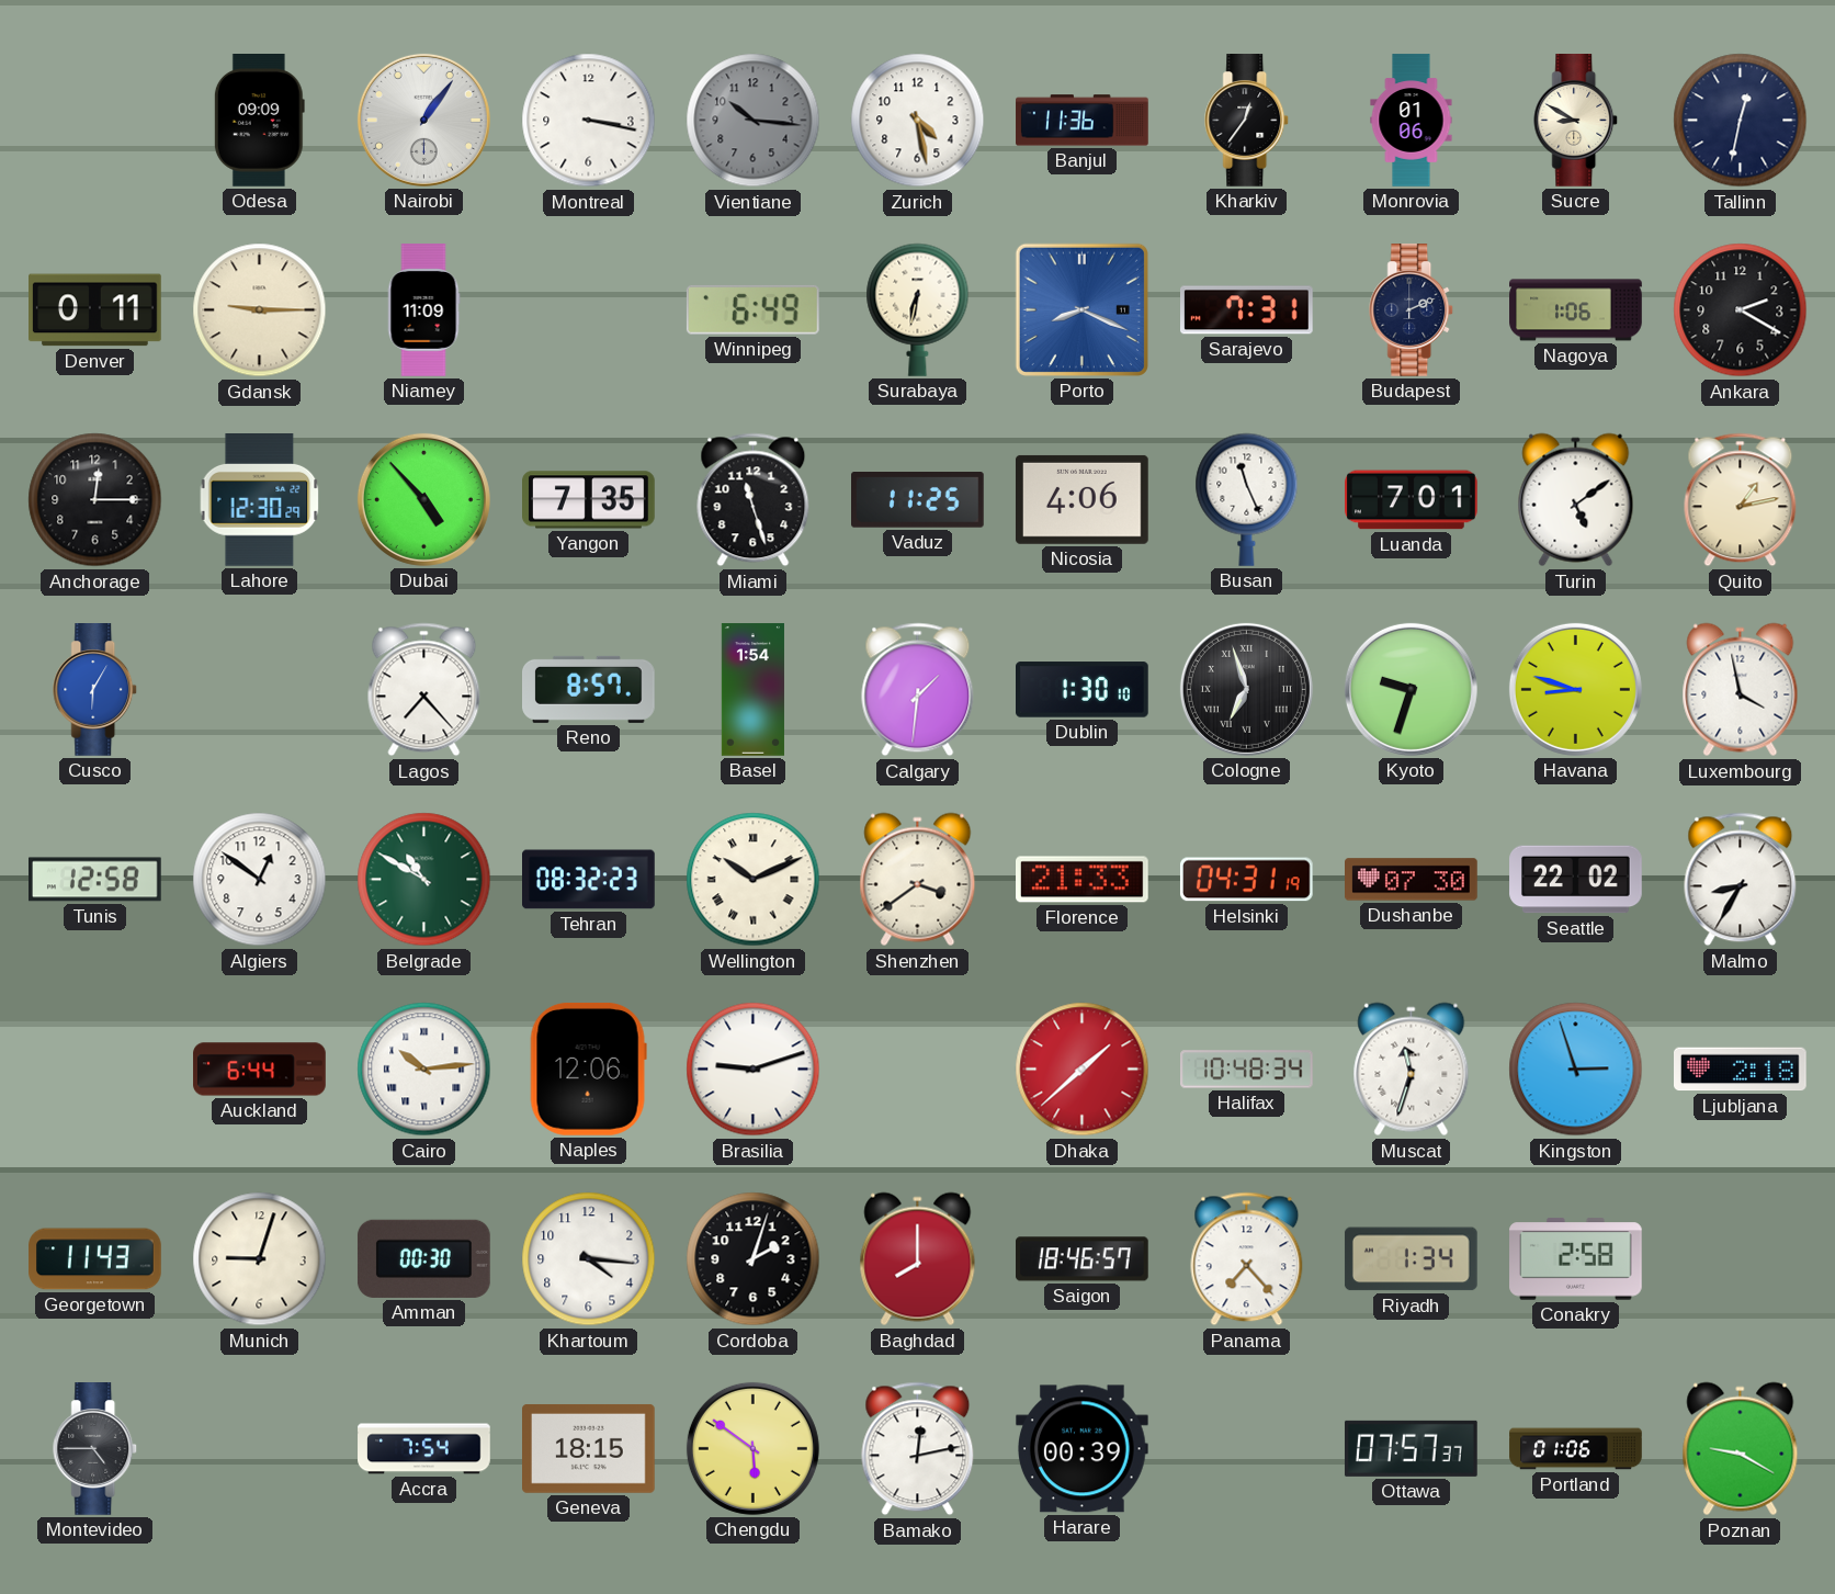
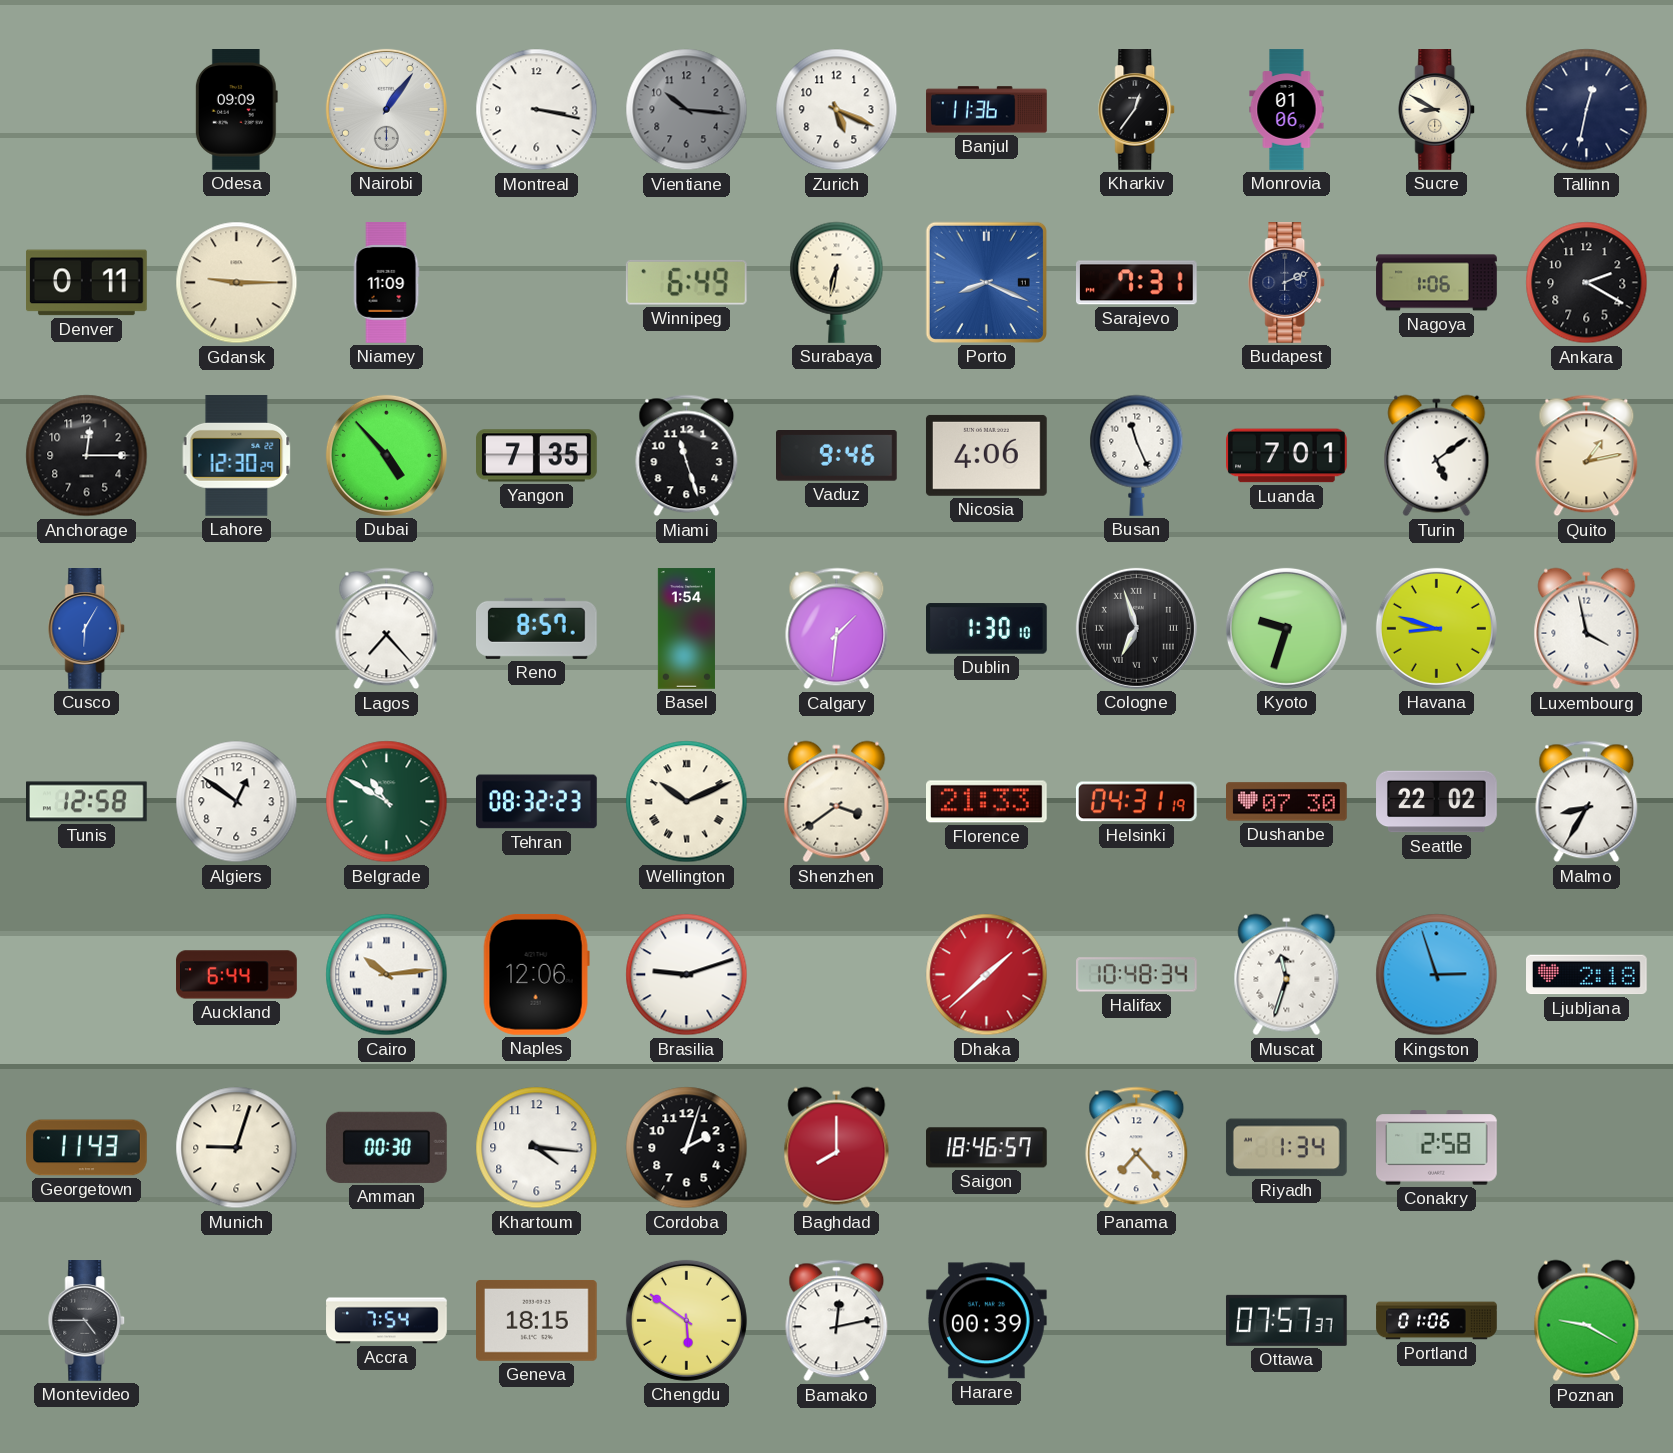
Zurich: 4:28 -> 5:19 (837, 110)
Vaduz: 11:25 -> 9:46 (837, 456)
